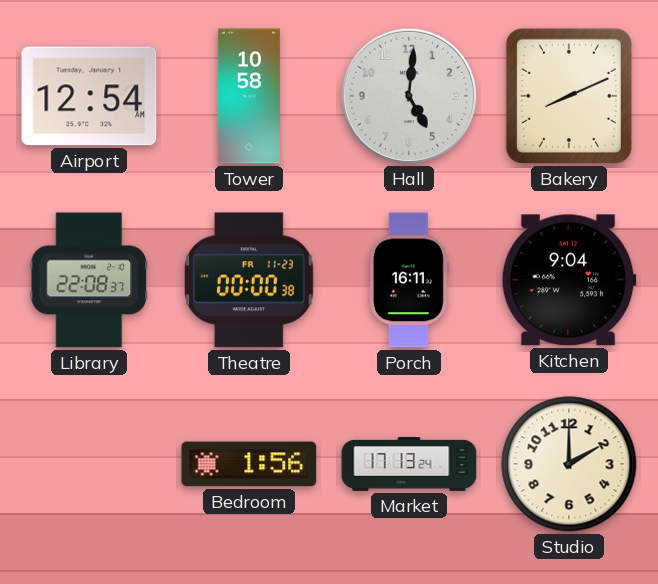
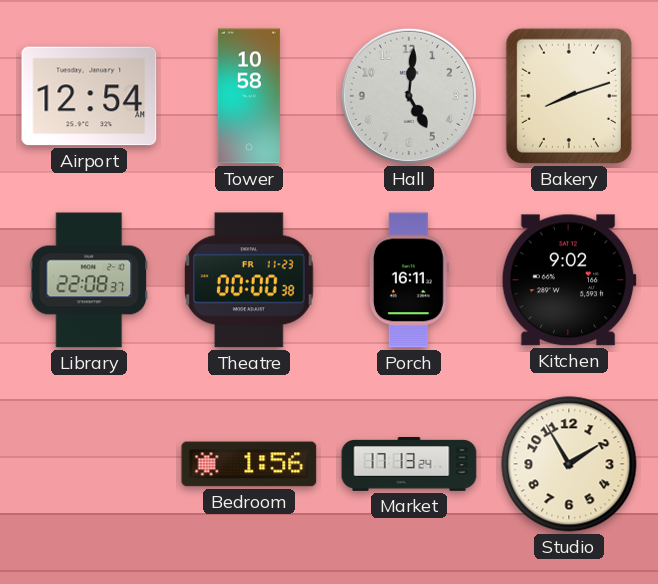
Bakery: 8:11 -> 8:12 (569, 96)
Kitchen: 9:04 -> 9:02 (569, 280)
Studio: 2:00 -> 1:55 (569, 464)
